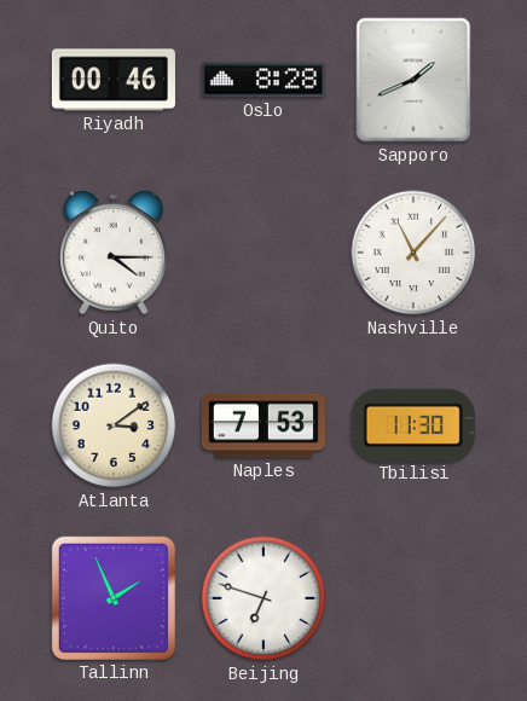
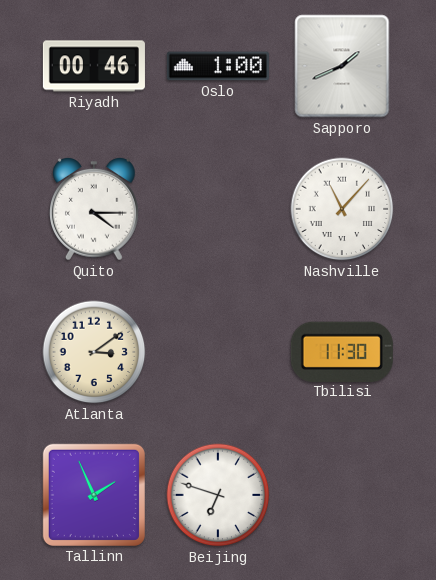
Oslo: 8:28 -> 1:00 (218, 66)
Naples: 7:53 -> none (263, 425)
